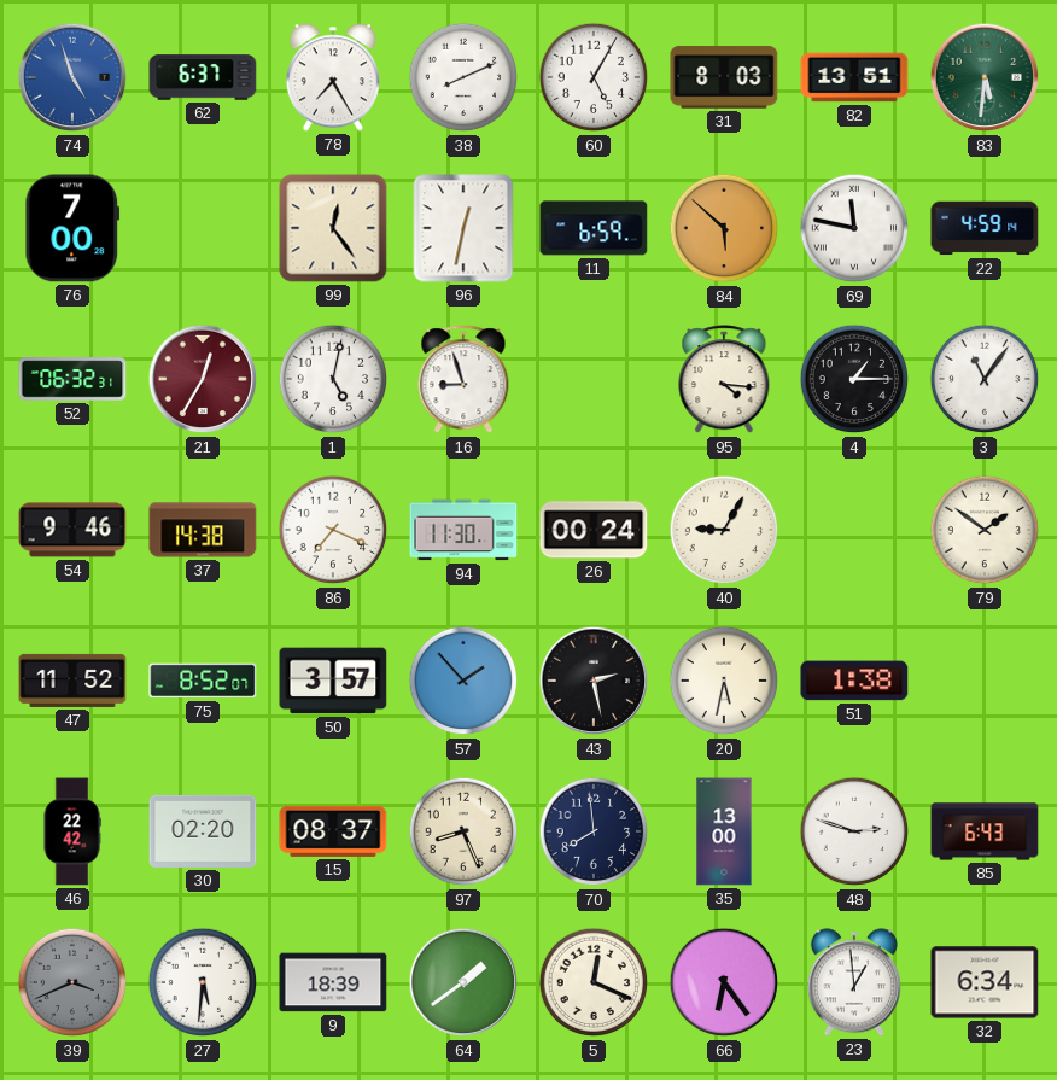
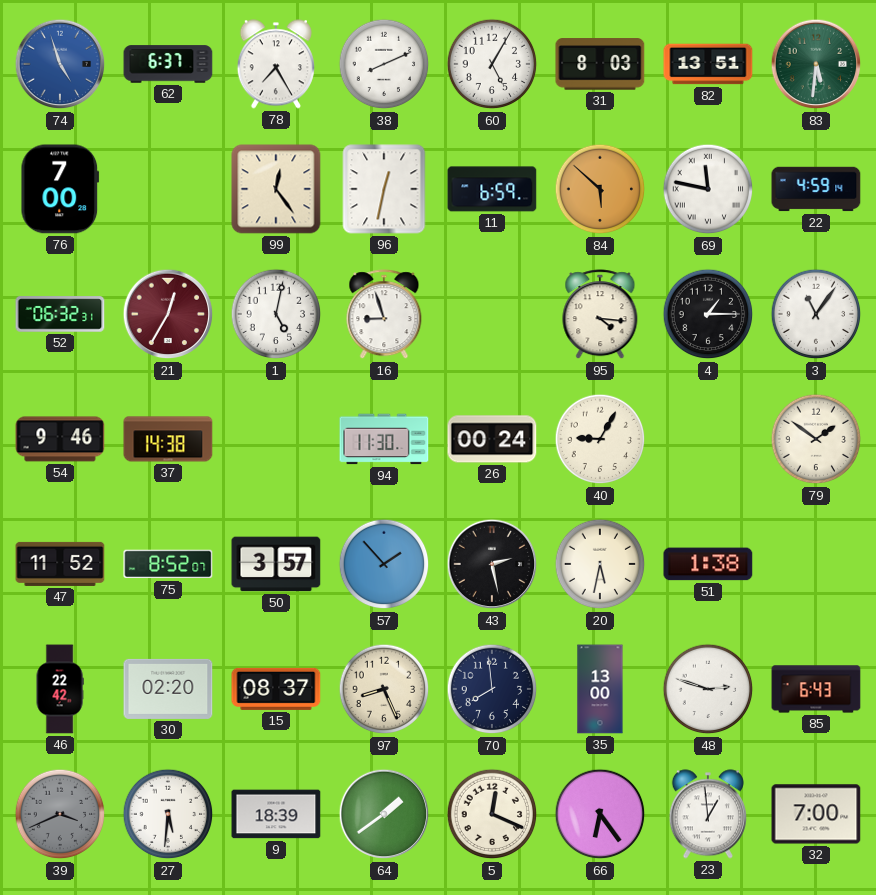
86: 7:19 -> none (333, 530)
32: 6:34 -> 7:00 (816, 814)
